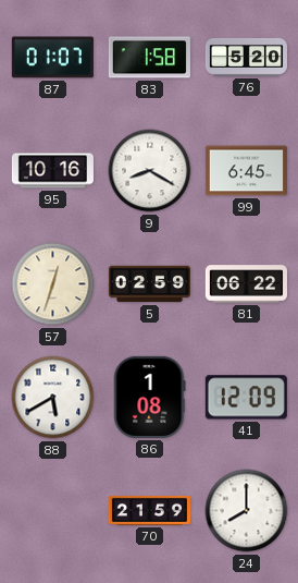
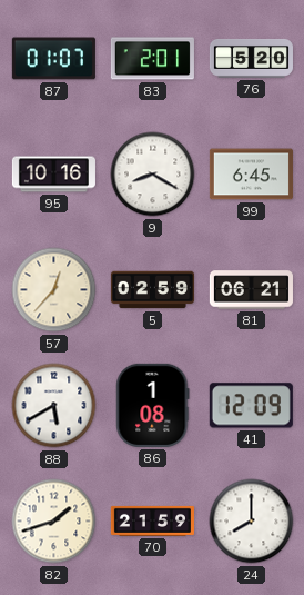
83: 1:58 -> 2:01 (152, 59)
57: 12:33 -> 12:37 (54, 290)
81: 06:22 -> 06:21 (251, 290)
82: none -> 1:42 (54, 522)
